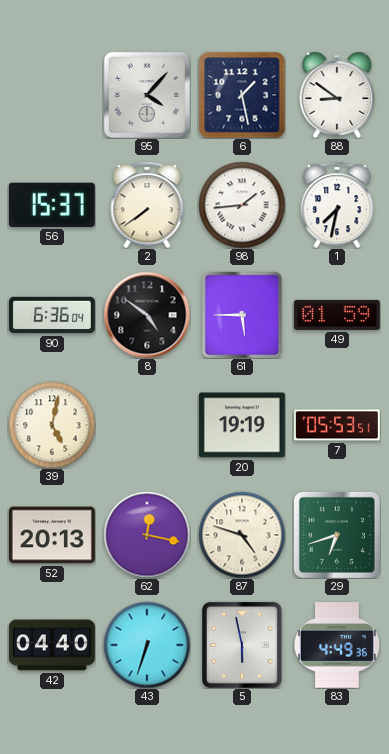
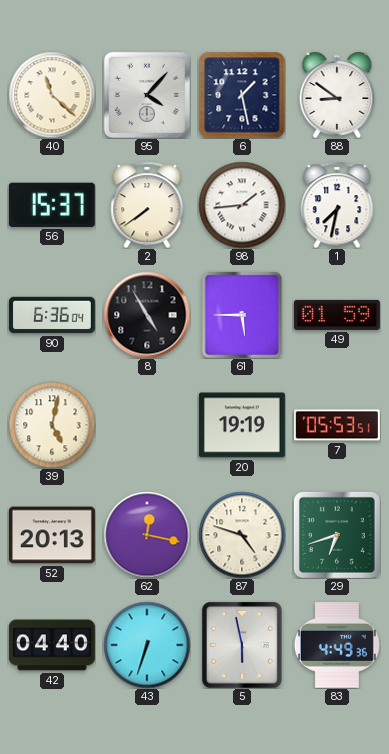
40: none -> 11:22 (52, 95)
8: 4:51 -> 4:55 (147, 315)
